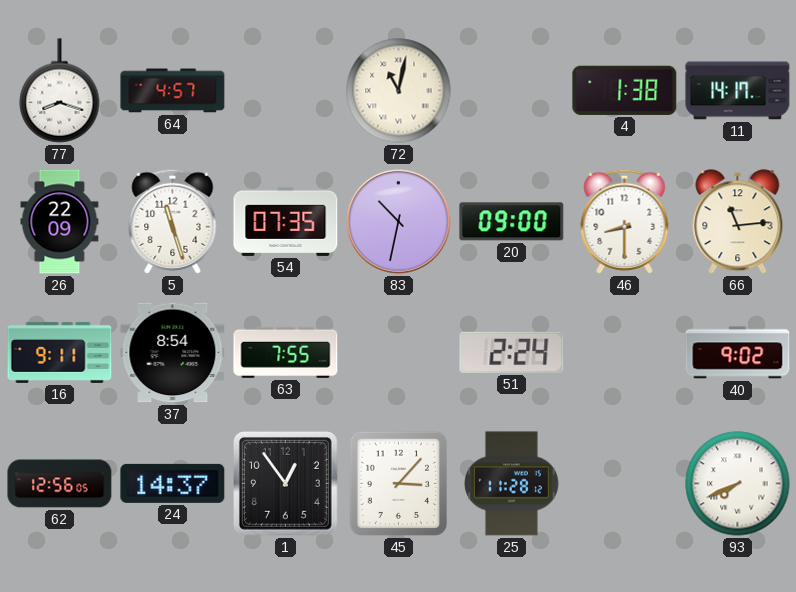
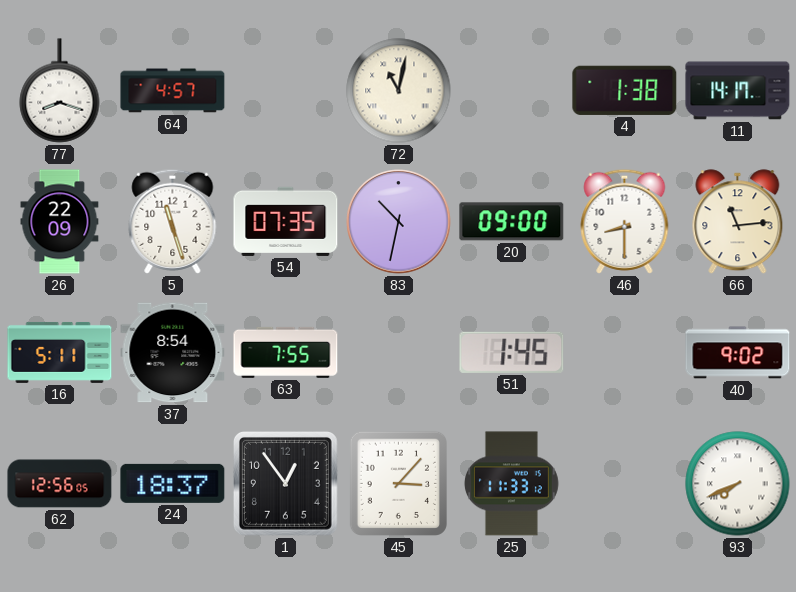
16: 9:11 -> 5:11 (60, 352)
51: 2:24 -> 1:45 (512, 352)
24: 14:37 -> 18:37 (173, 483)
25: 11:28 -> 11:33 (511, 484)
